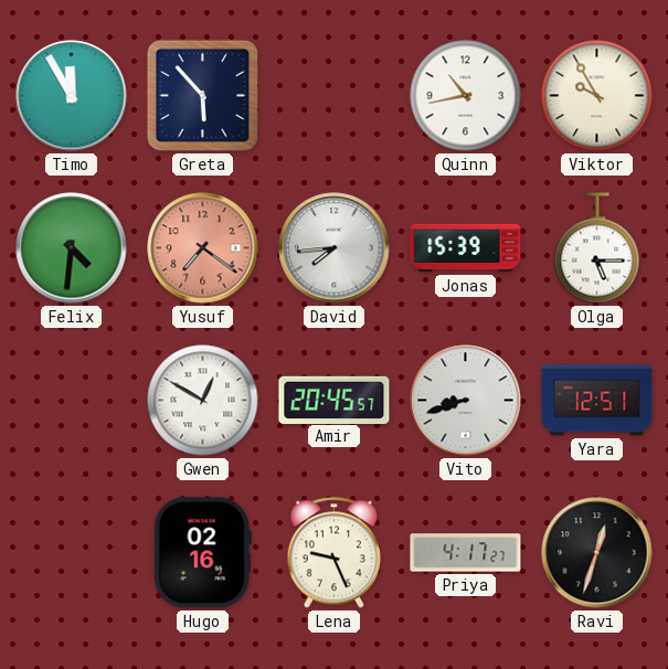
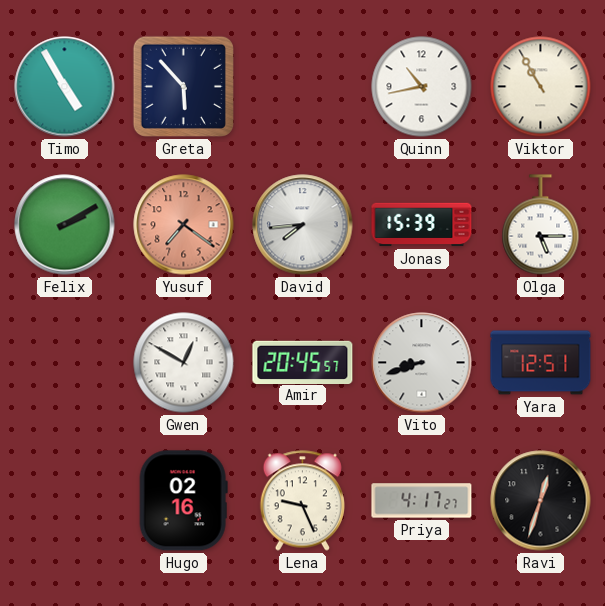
Timo: 11:55 -> 4:55 (65, 87)
Viktor: 9:55 -> 10:55 (541, 87)
Felix: 4:31 -> 2:10 (65, 225)
